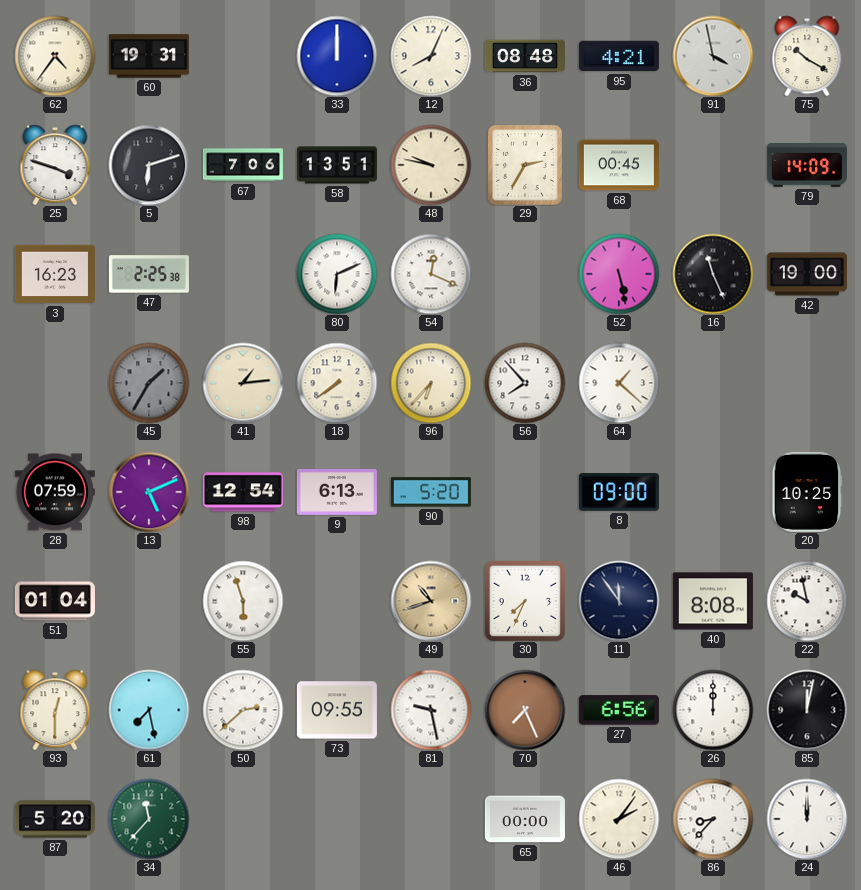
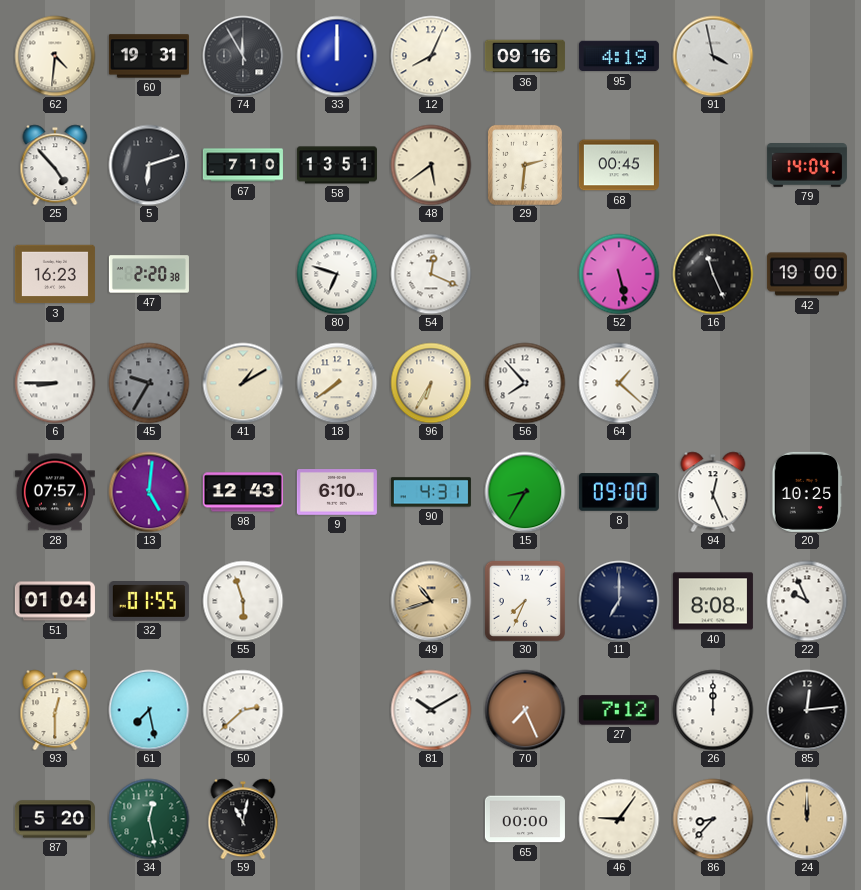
62: 4:36 -> 4:31 (55, 56)
74: none -> 11:55 (243, 56)
36: 08:48 -> 09:16 (525, 56)
95: 4:21 -> 4:19 (619, 56)
75: 10:20 -> none (807, 56)
25: 3:48 -> 4:53 (55, 165)
67: 7:06 -> 7:10 (243, 165)
48: 9:47 -> 5:39 (431, 165)
29: 2:35 -> 2:31 (525, 165)
79: 14:09 -> 14:04 (807, 166)
47: 2:25 -> 2:20 (149, 274)
80: 6:11 -> 6:48 (337, 274)
6: none -> 8:45 (55, 383)
45: 1:35 -> 9:35 (149, 383)
41: 1:14 -> 1:10 (243, 383)
96: 6:37 -> 6:35 (431, 383)
28: 07:59 -> 07:57 (55, 492)
13: 5:11 -> 5:01 (149, 492)
98: 12:54 -> 12:43 (243, 492)
9: 6:13 -> 6:10 (337, 493)
90: 5:20 -> 4:31 (431, 492)
15: none -> 8:35 (525, 492)
94: none -> 12:26 (713, 492)
32: none -> 01:55 (149, 602)
11: 11:54 -> 7:00 (619, 601)
22: 9:58 -> 9:56 (807, 601)
73: 09:55 -> none (337, 710)
81: 9:28 -> 10:10 (431, 710)
27: 6:56 -> 7:12 (619, 710)
85: 12:02 -> 12:14 (807, 710)
34: 11:37 -> 12:28 (149, 819)
59: none -> 11:02 (243, 819)
46: 2:06 -> 9:06 (619, 819)
24 dial: white -> champagne (807, 819)
